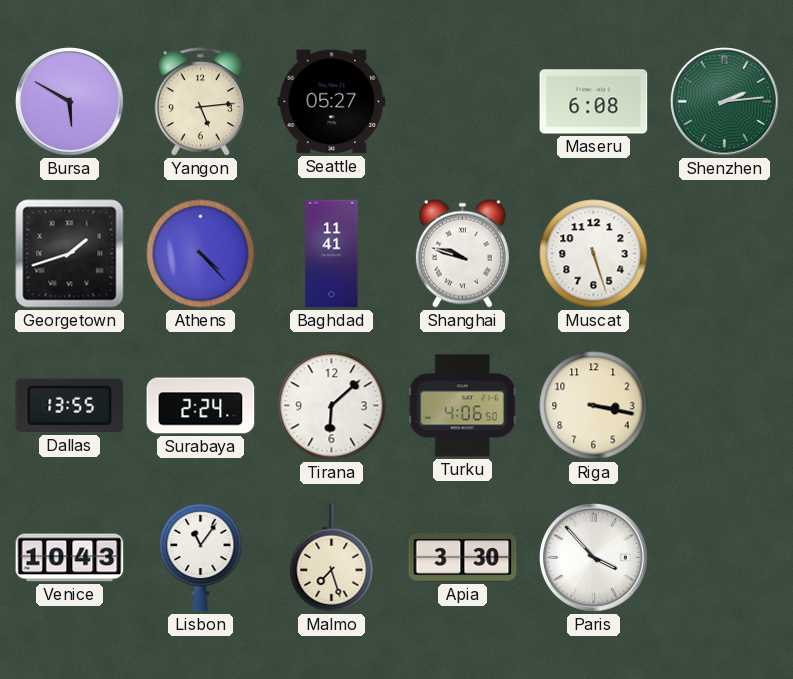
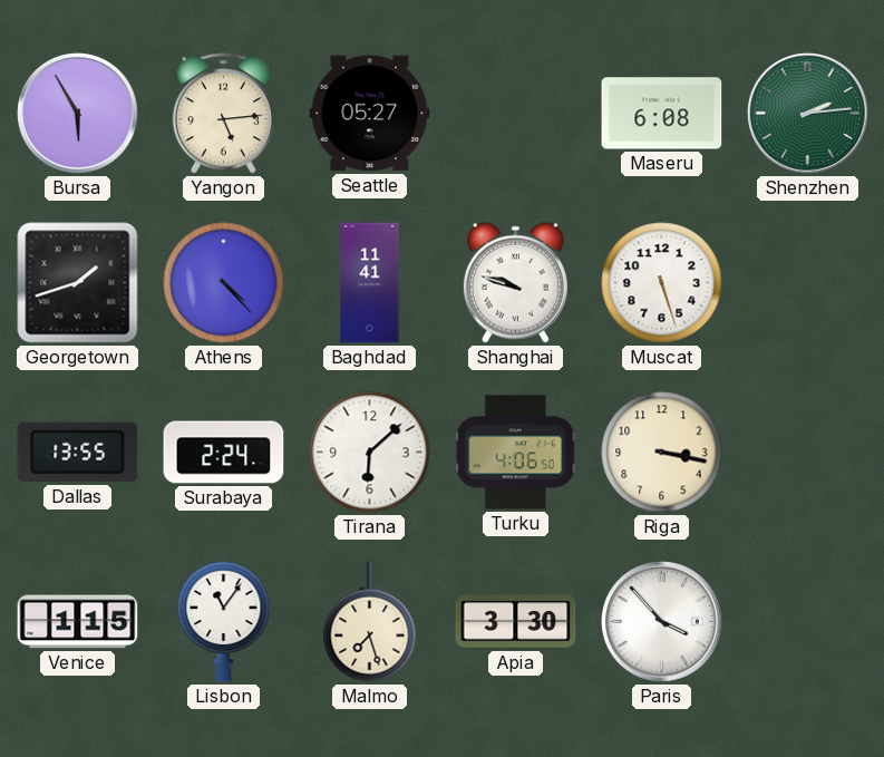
Bursa: 5:50 -> 5:55 (78, 114)
Venice: 10:43 -> 1:15 (78, 622)
